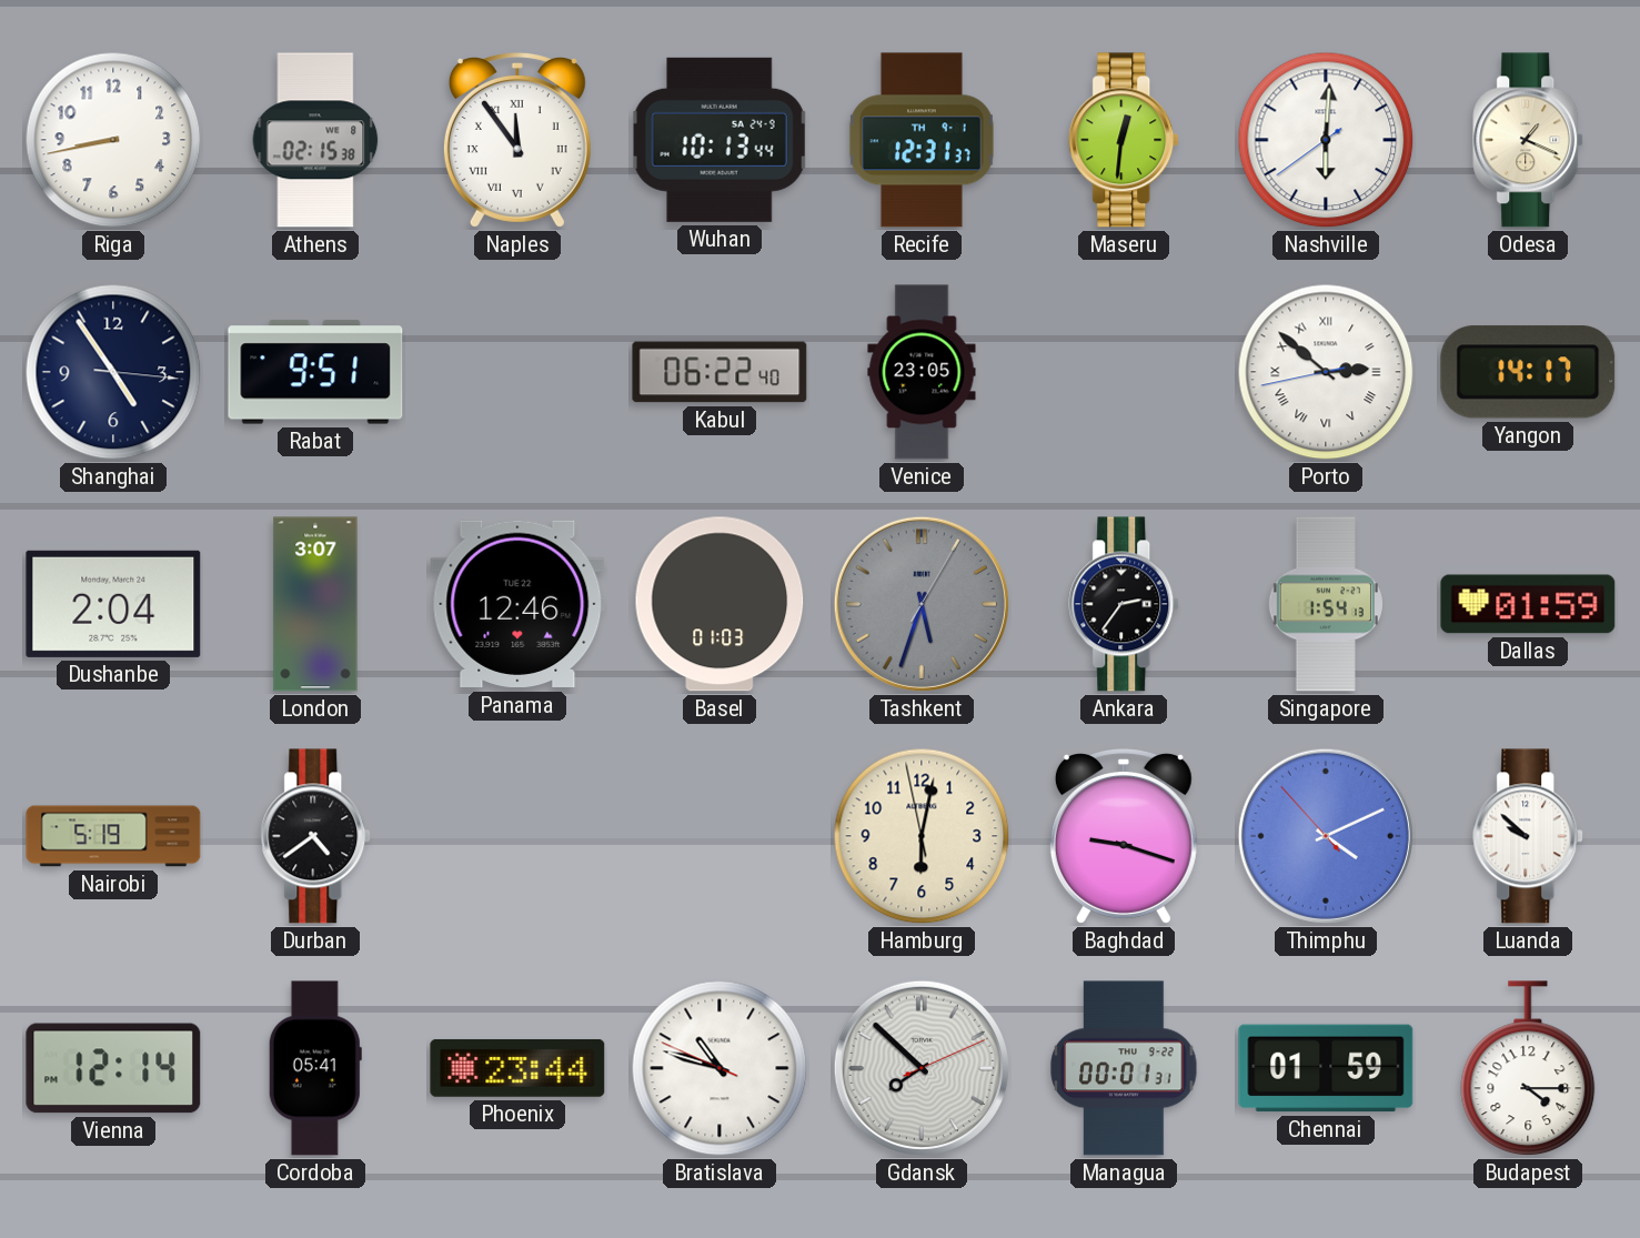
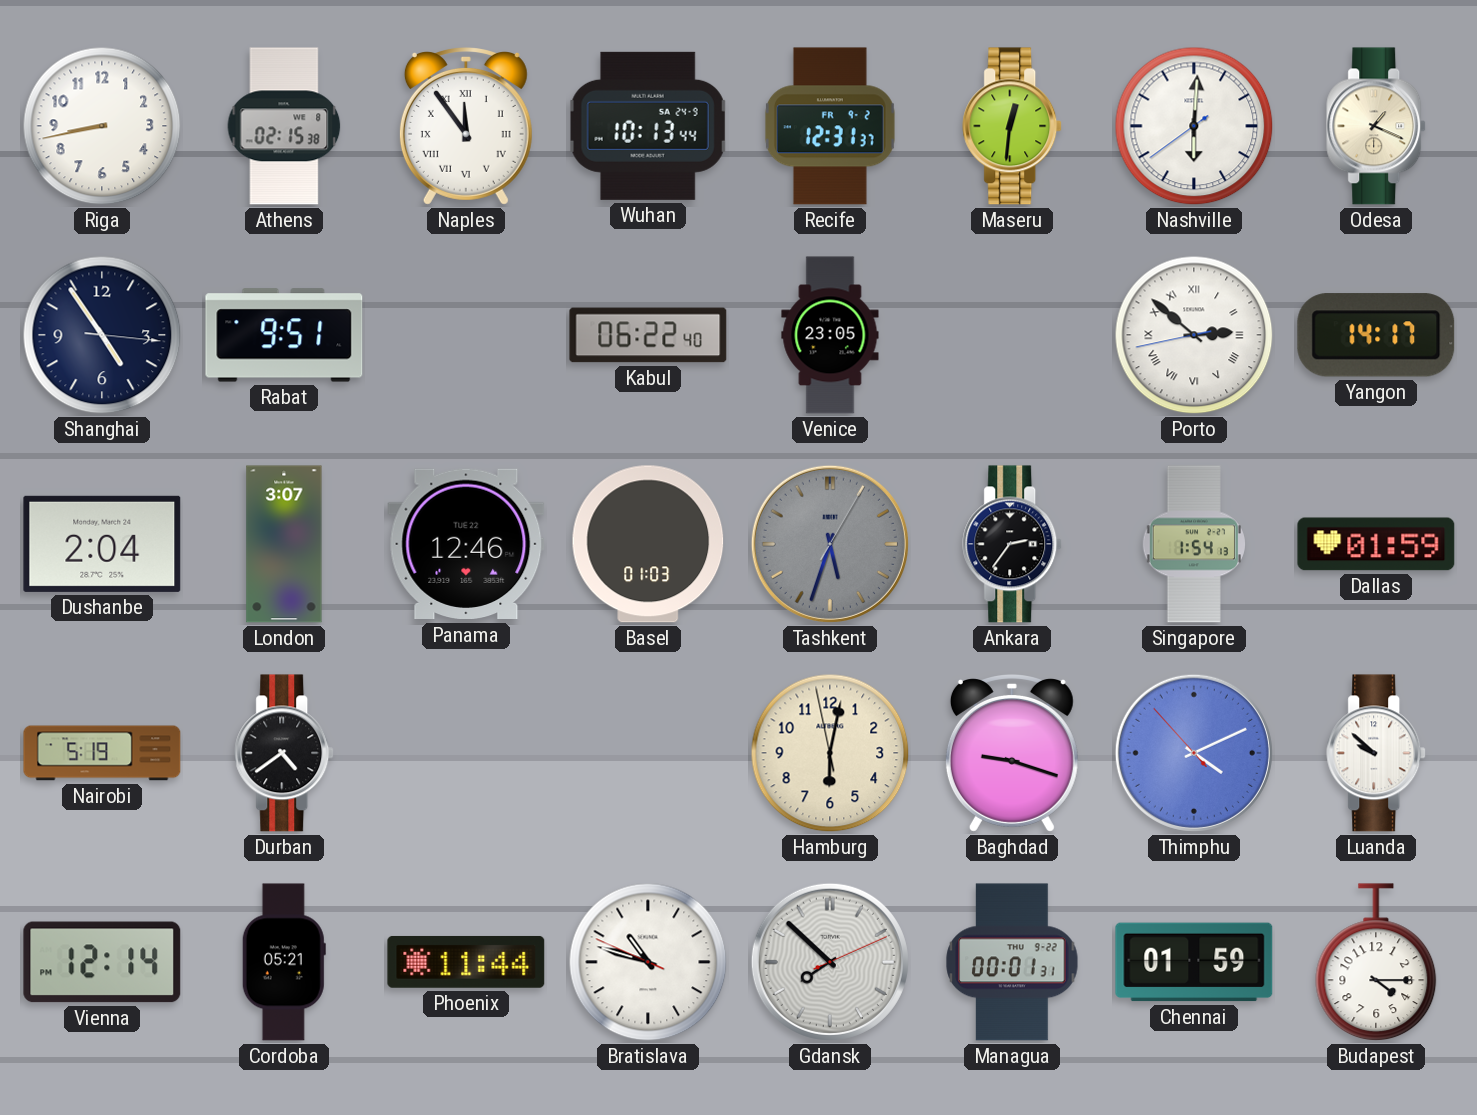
Recife date: TH 9-1 -> FR 9-2 (830, 126)
Cordoba: 05:41 -> 05:21 (284, 962)
Phoenix: 23:44 -> 11:44 (466, 962)
